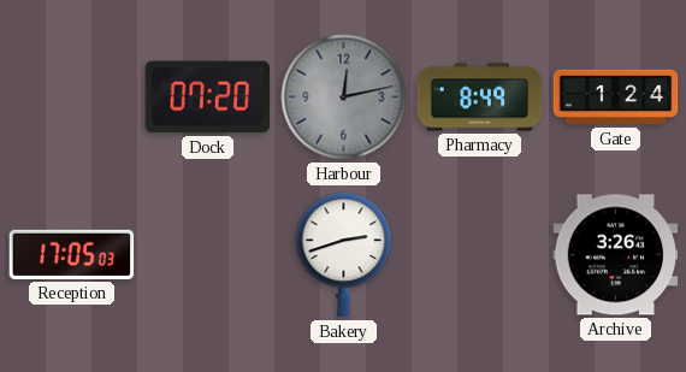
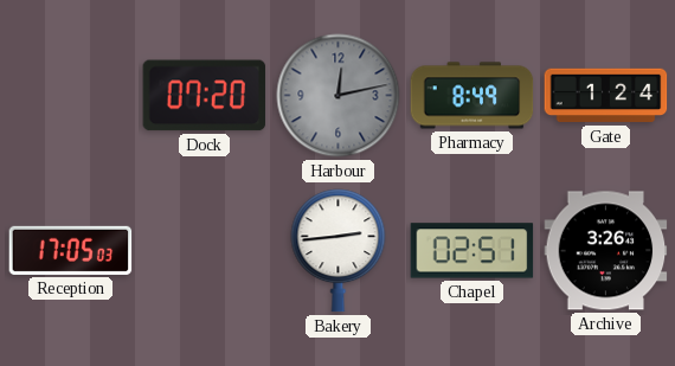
Bakery: 2:42 -> 2:44 (339, 251)
Chapel: none -> 02:51 (472, 251)
